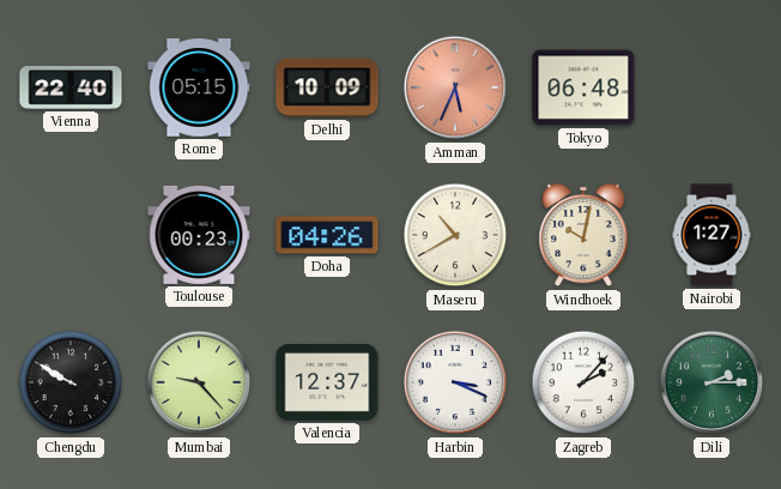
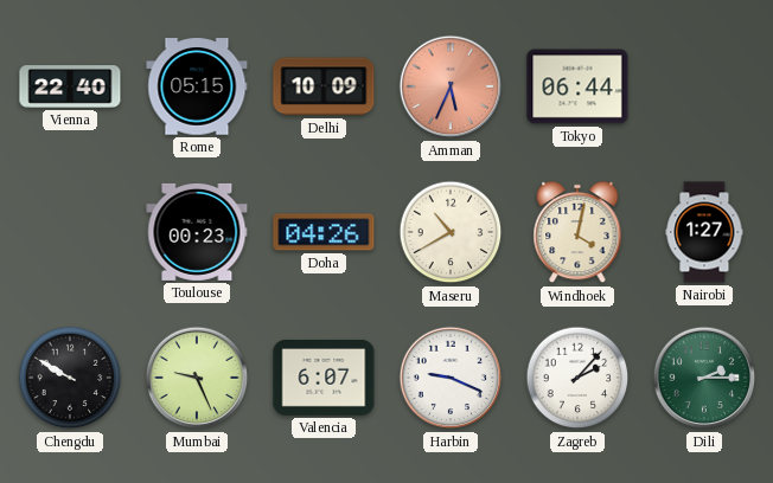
Tokyo: 06:48 -> 06:44 (577, 86)
Windhoek: 10:02 -> 4:02 (577, 232)
Mumbai: 9:23 -> 9:26 (197, 378)
Valencia: 12:37 -> 6:07 (324, 379)
Harbin: 3:19 -> 9:19 (451, 378)
